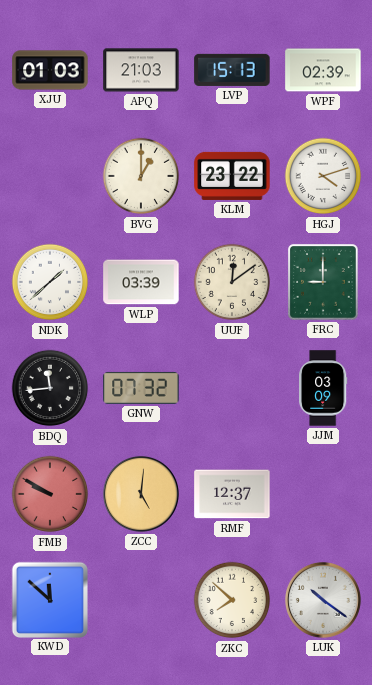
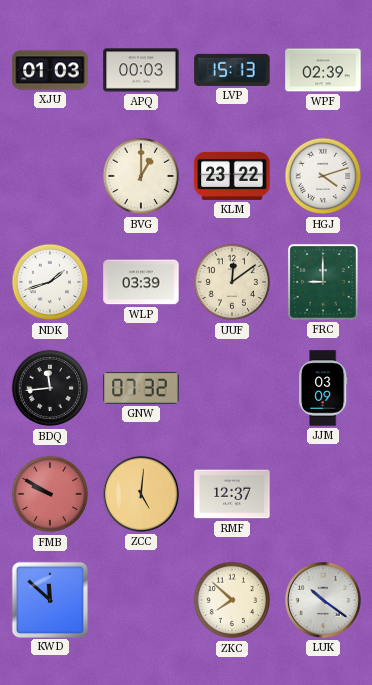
APQ: 21:03 -> 00:03 (141, 70)
NDK: 1:38 -> 1:42 (50, 282)
